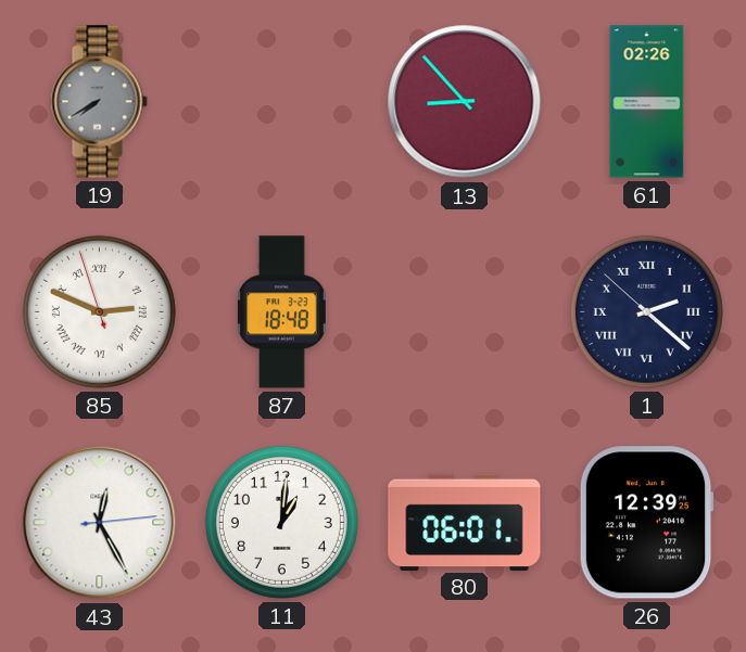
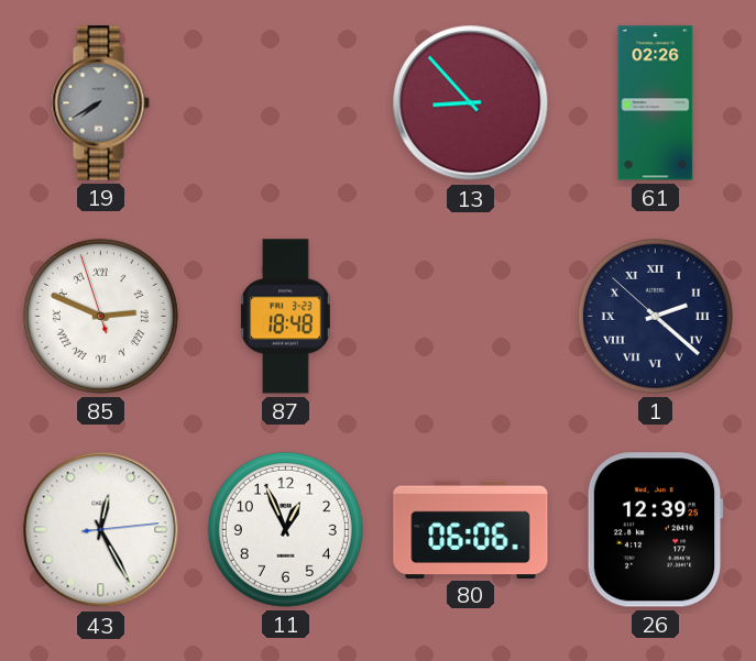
11: 1:01 -> 12:56 (285, 529)
80: 06:01 -> 06:06 (471, 529)
